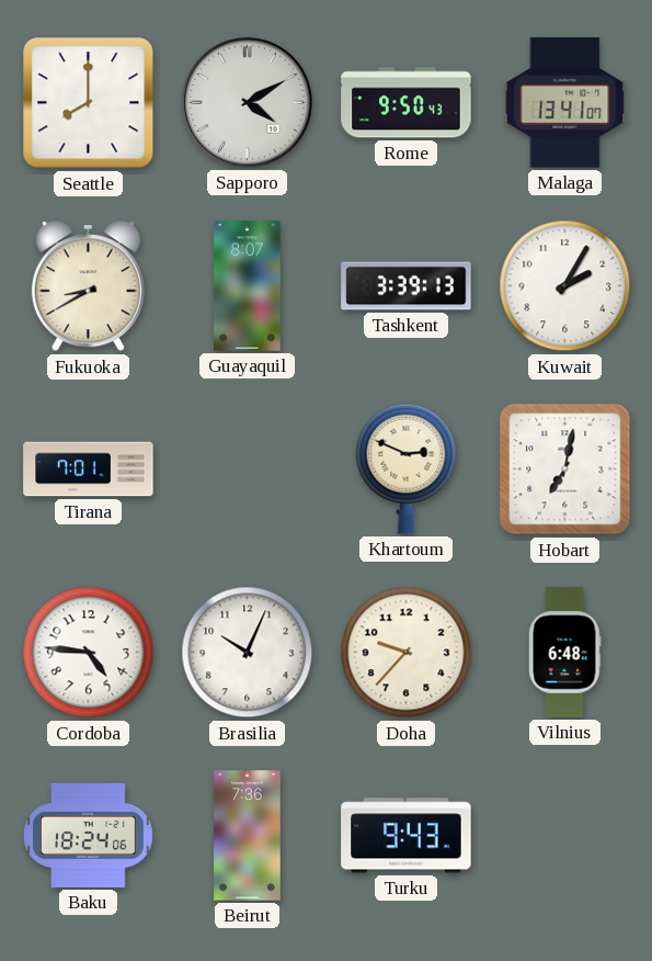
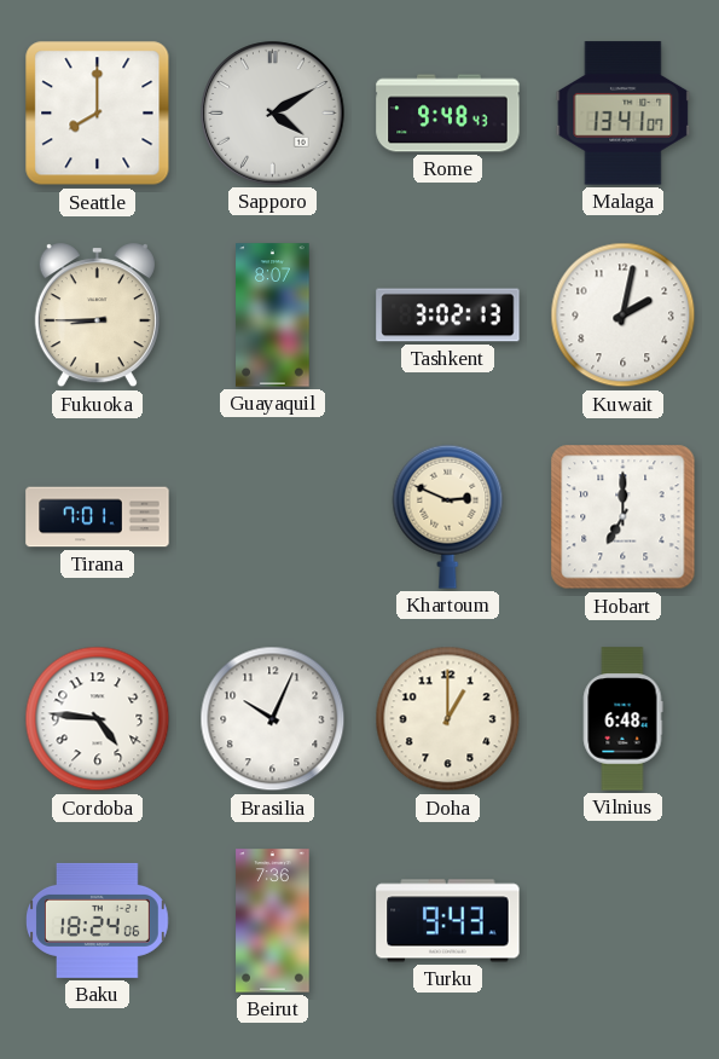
Rome: 9:50 -> 9:48 (448, 114)
Fukuoka: 8:40 -> 8:45 (97, 316)
Tashkent: 3:39 -> 3:02 (448, 316)
Kuwait: 2:05 -> 2:02 (624, 316)
Hobart: 7:02 -> 7:00 (624, 517)
Doha: 9:37 -> 1:00 (448, 719)
